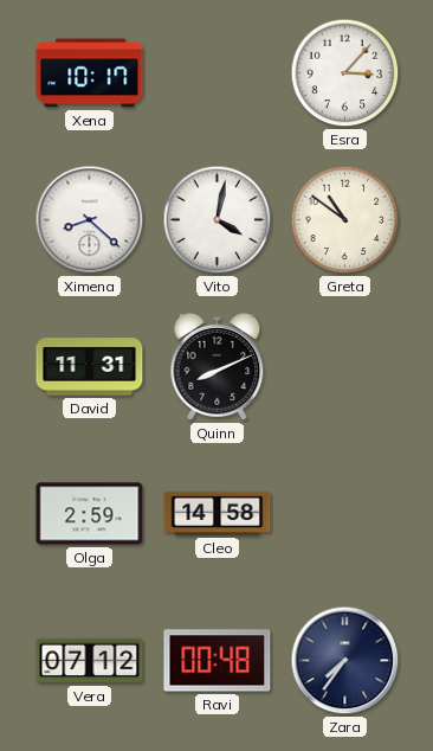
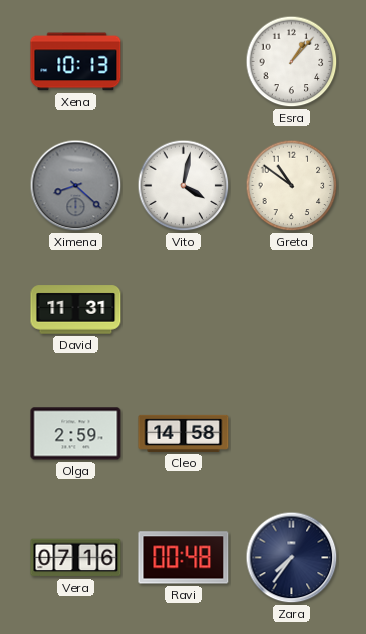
Xena: 10:17 -> 10:13 (76, 62)
Esra: 3:07 -> 1:07 (292, 62)
Ximena dial: white -> grey (76, 186)
Quinn: 8:11 -> none (218, 366)
Vera: 07:12 -> 07:16 (76, 558)
